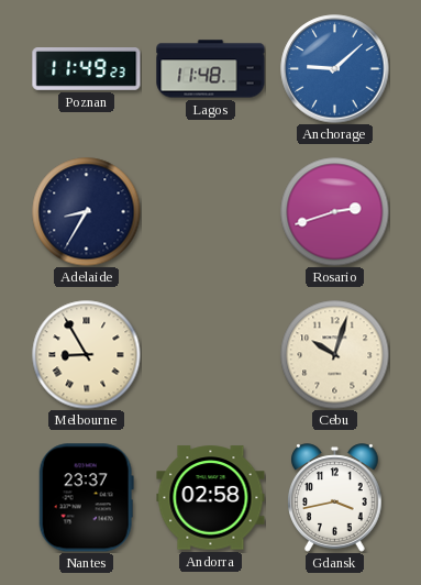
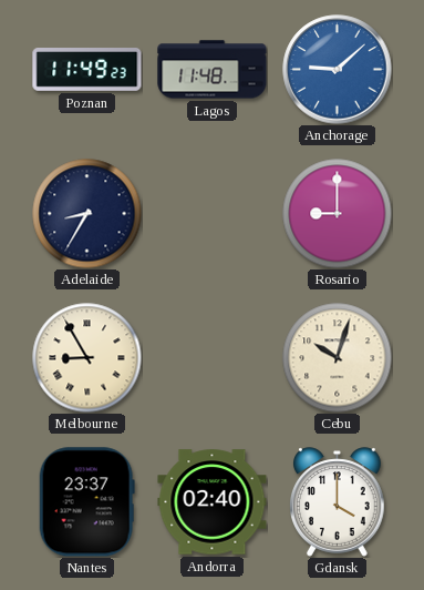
Rosario: 2:42 -> 9:00 (338, 214)
Andorra: 02:58 -> 02:40 (213, 502)
Gdansk: 3:43 -> 4:00 (338, 502)
